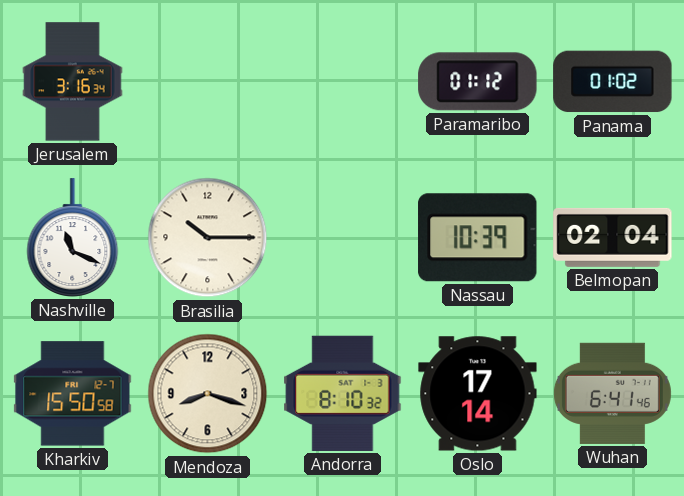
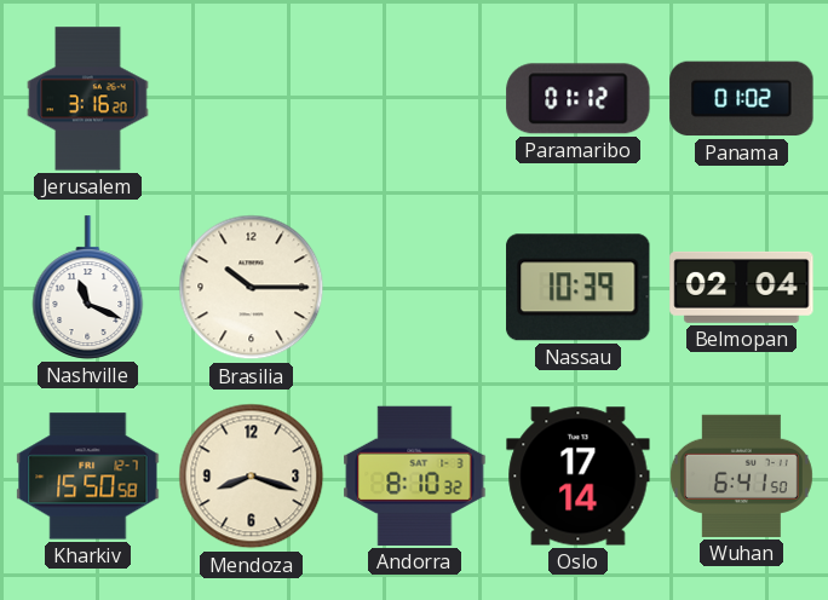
Jerusalem: 3:16:34 -> 3:16:20 (88, 99)
Wuhan: 6:41:46 -> 6:41:50 (741, 475)
